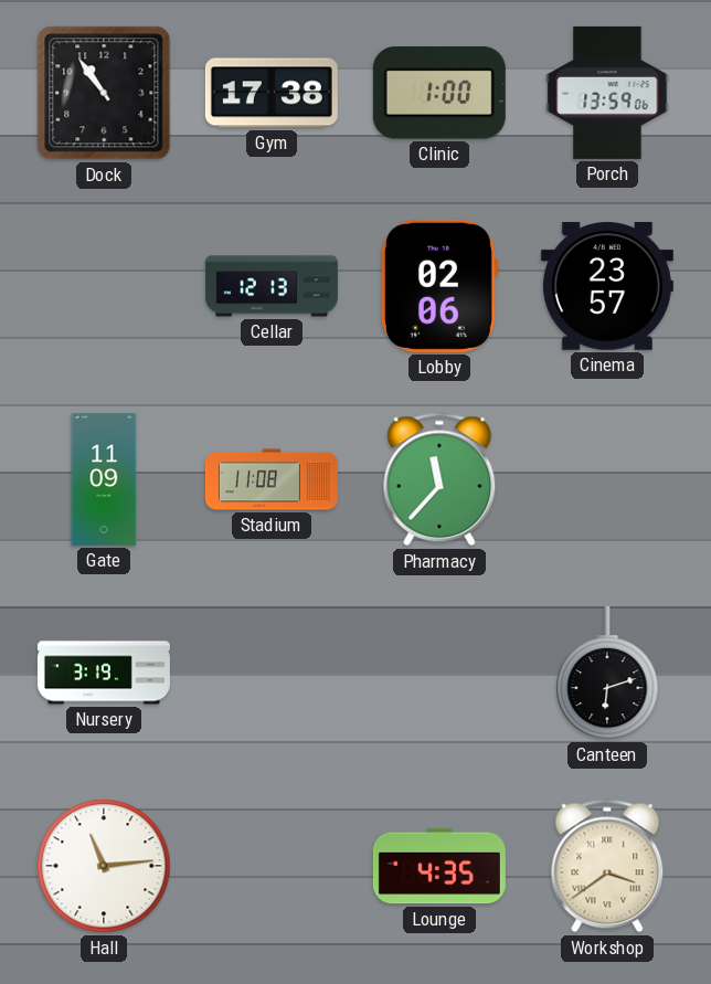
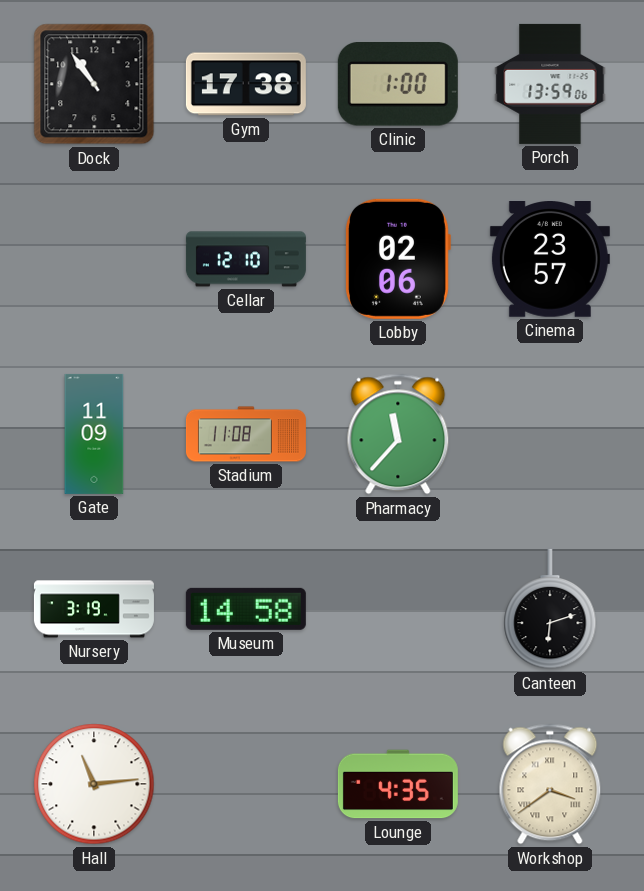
Cellar: 12:13 -> 12:10 (246, 259)
Museum: none -> 14:58 (246, 609)
